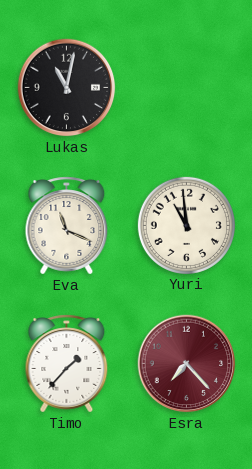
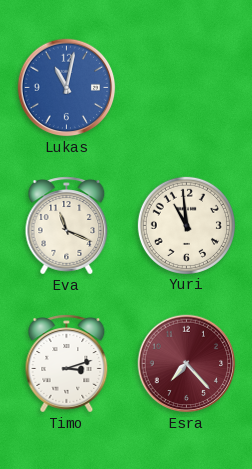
Lukas dial: black -> blue (67, 88)
Timo: 1:37 -> 3:12 (67, 364)
